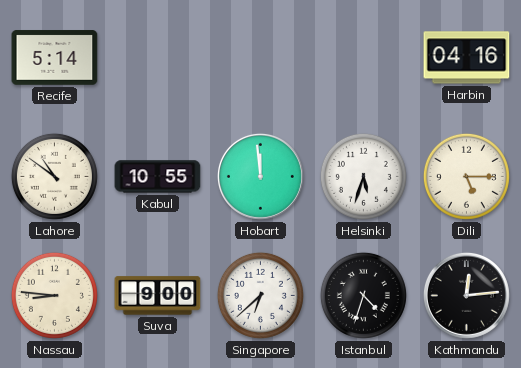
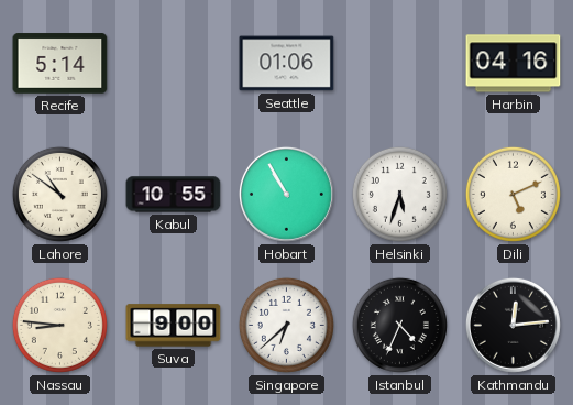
Seattle: none -> 01:06 (287, 64)
Hobart: 11:59 -> 10:55 (286, 194)
Dili: 5:15 -> 5:11 (513, 194)
Istanbul: 4:33 -> 4:34 (399, 325)
